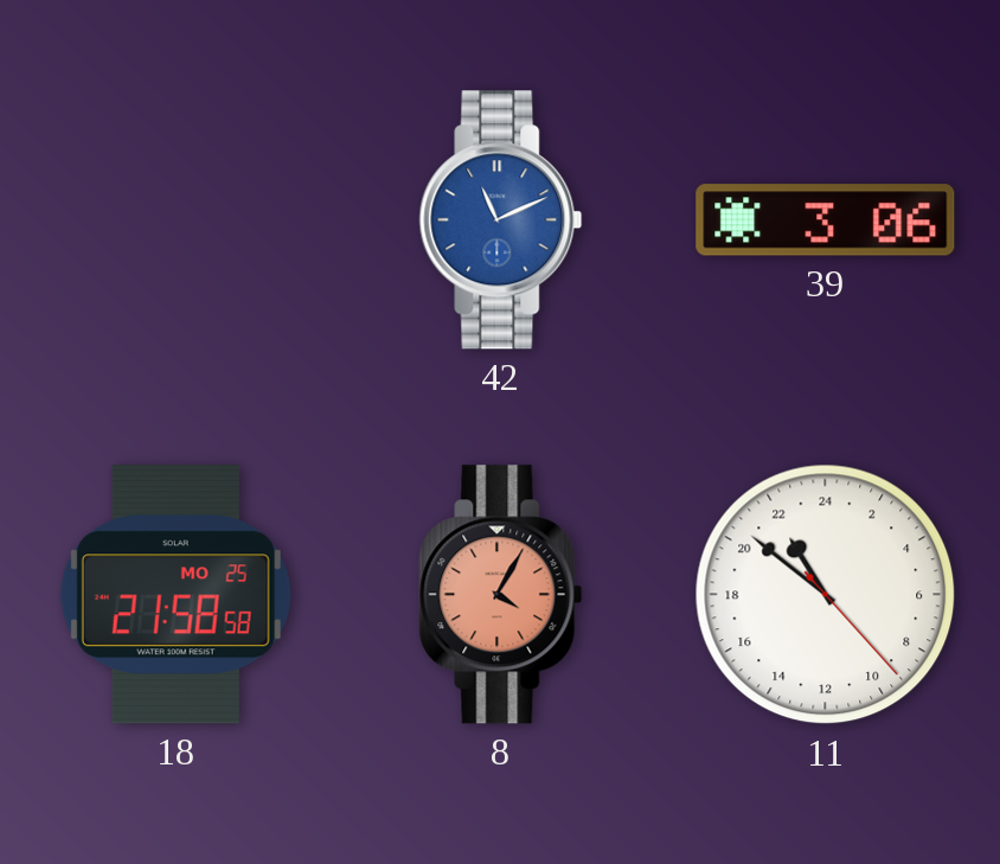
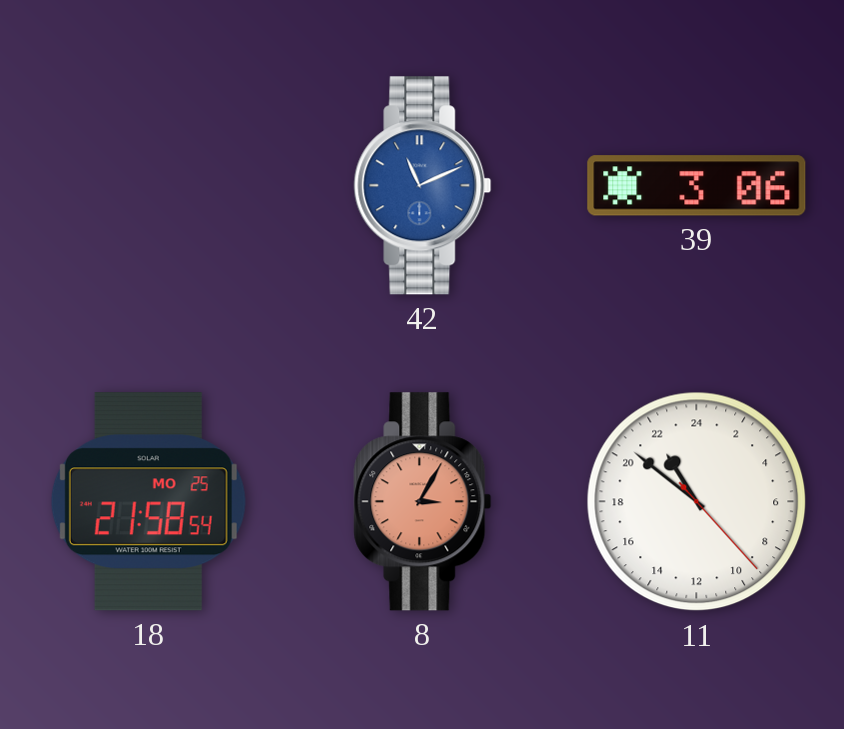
18: 21:58:58 -> 21:58:54 (148, 502)
8: 4:05 -> 3:05 (423, 502)
